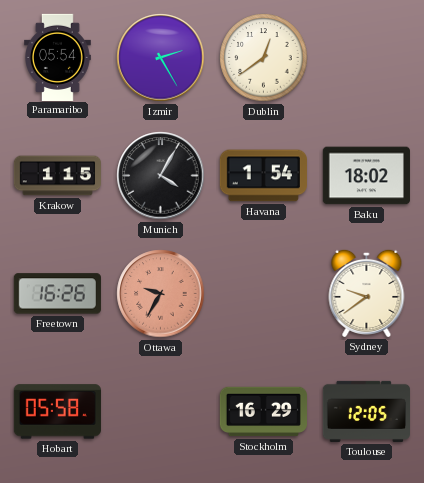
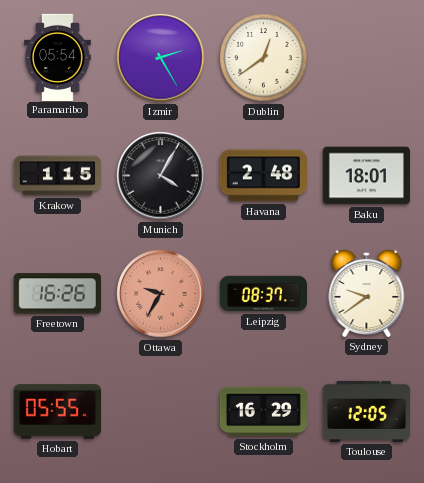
Havana: 1:54 -> 2:48 (263, 176)
Baku: 18:02 -> 18:01 (366, 176)
Leipzig: none -> 08:37 (263, 294)
Hobart: 05:58 -> 05:55 (57, 412)
